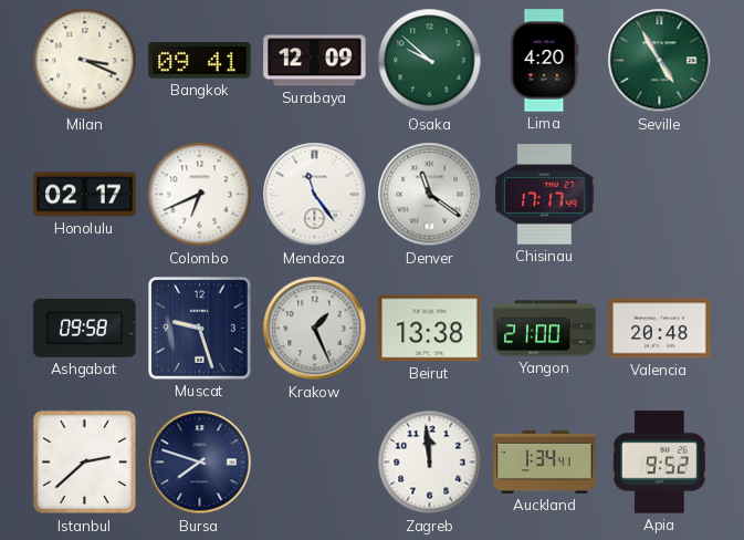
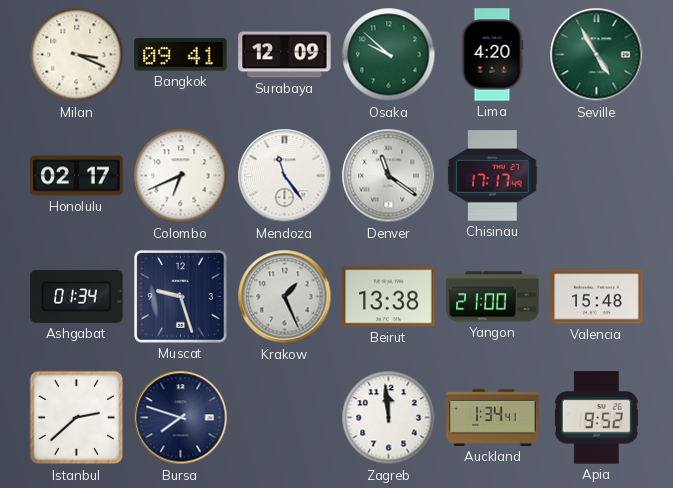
Ashgabat: 09:58 -> 01:34 (77, 296)
Valencia: 20:48 -> 15:48 (597, 297)
